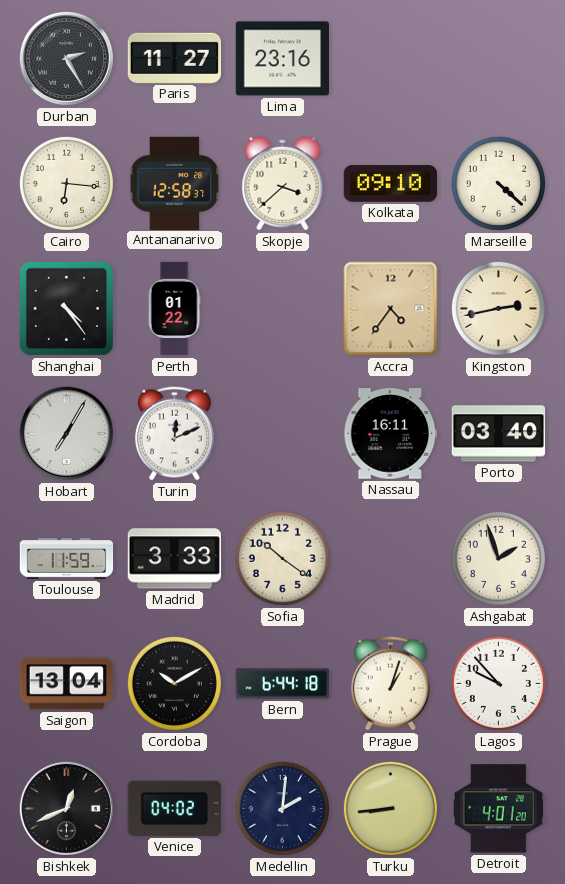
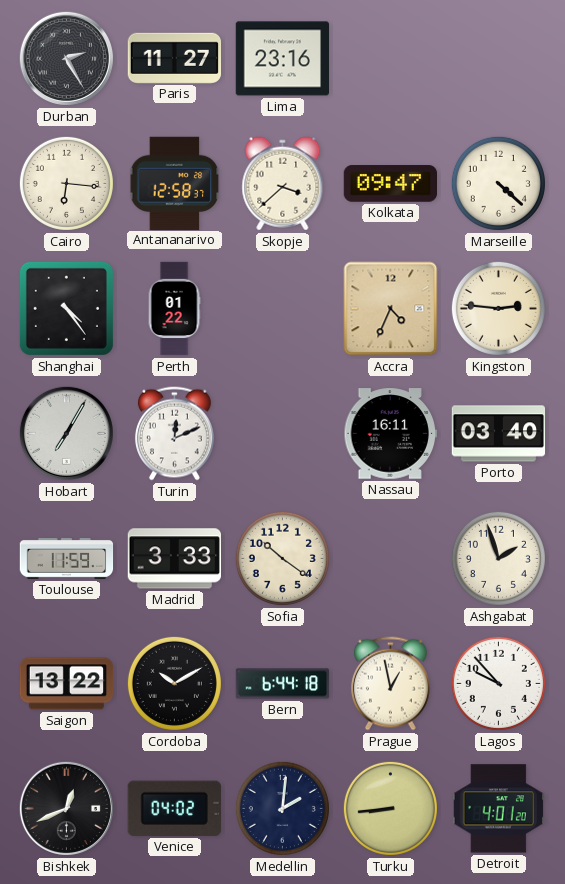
Kolkata: 09:10 -> 09:47 (390, 184)
Accra: 4:36 -> 4:34 (391, 309)
Kingston: 2:43 -> 2:46 (498, 308)
Saigon: 13:04 -> 13:22 (67, 684)
Prague: 1:03 -> 12:58 (390, 684)
